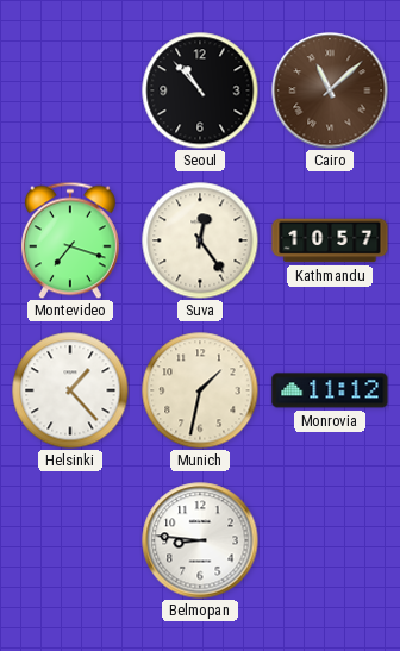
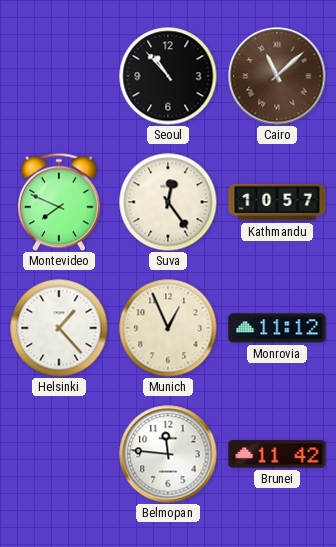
Montevideo: 7:18 -> 7:49 (59, 202)
Munich: 1:32 -> 12:56 (168, 328)
Belmopan: 8:46 -> 11:46 (168, 454)
Brunei: none -> 11:42 (277, 454)
